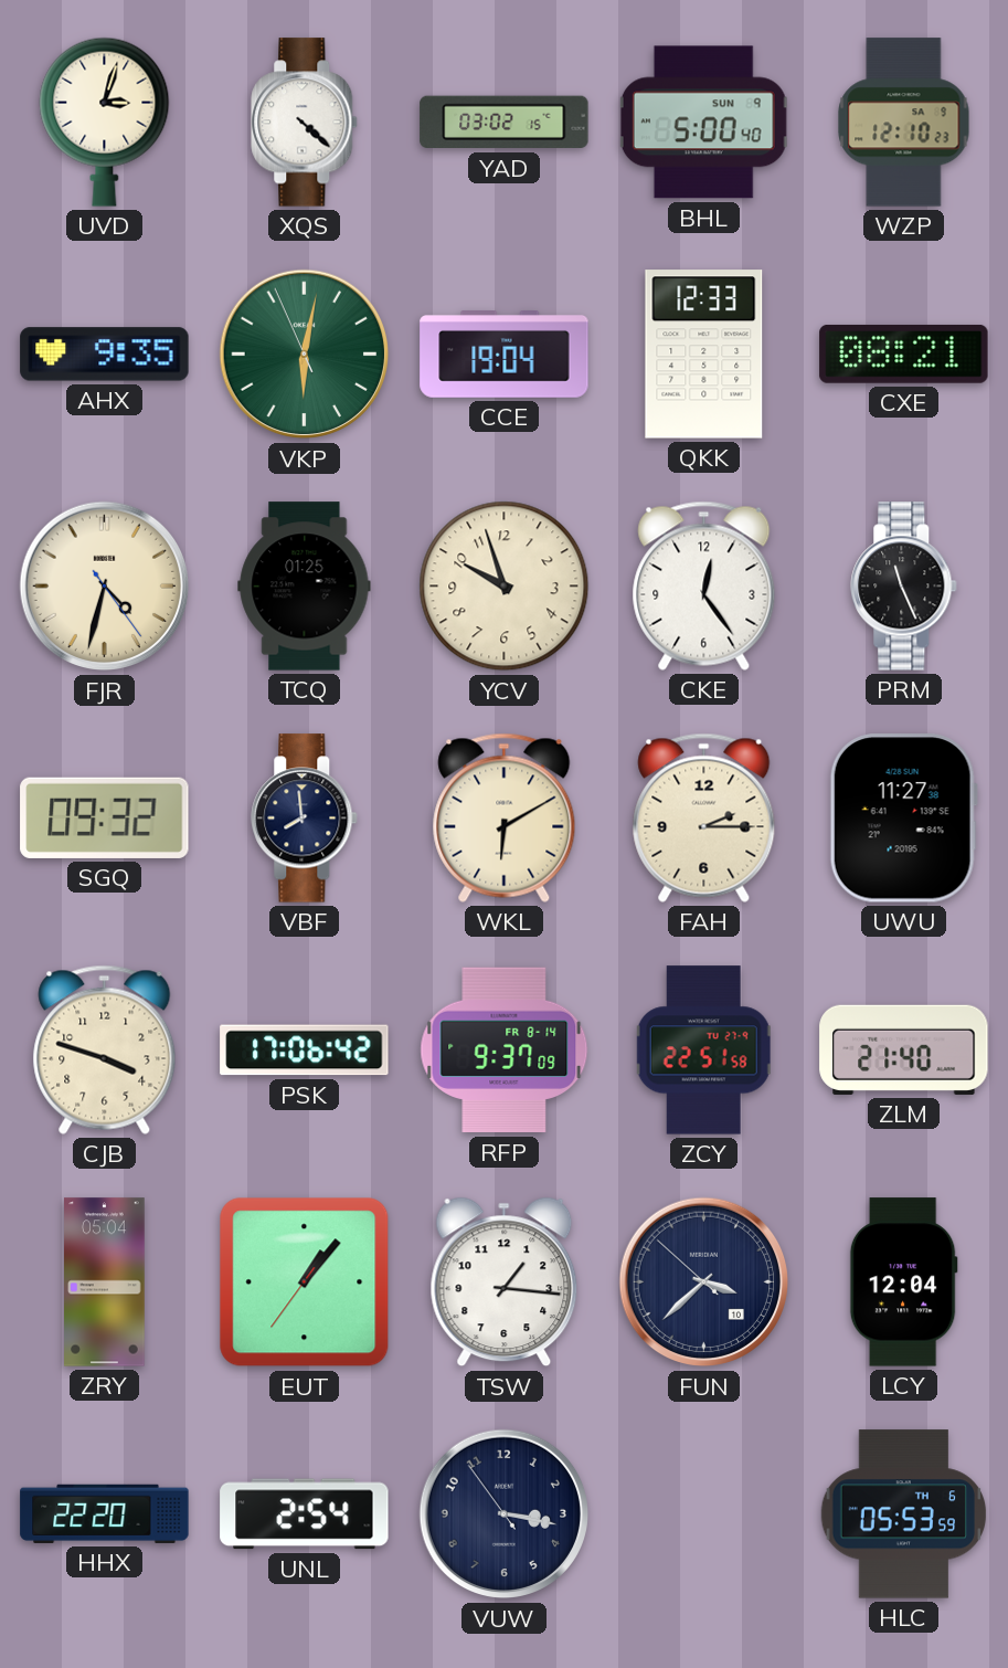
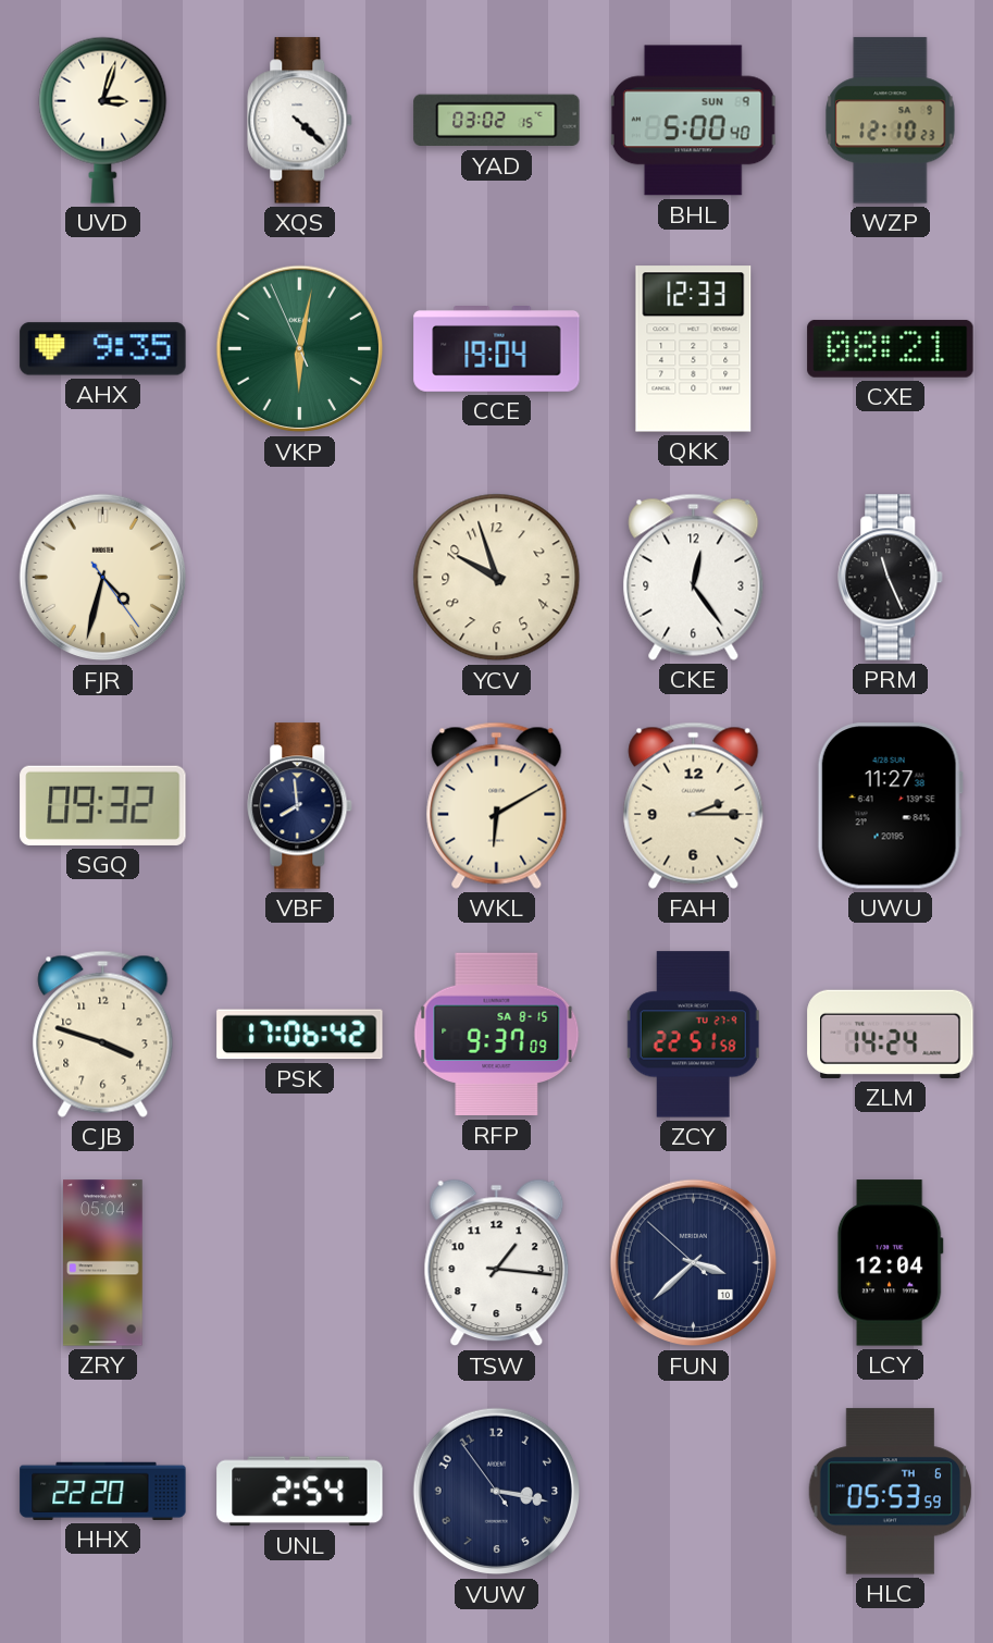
TCQ: 01:25 -> none (305, 587)
RFP date: FR 8-14 -> SA 8-15 (497, 1035)
ZLM: 21:40 -> 14:24 (891, 1034)
EUT: 1:06 -> none (305, 1282)
